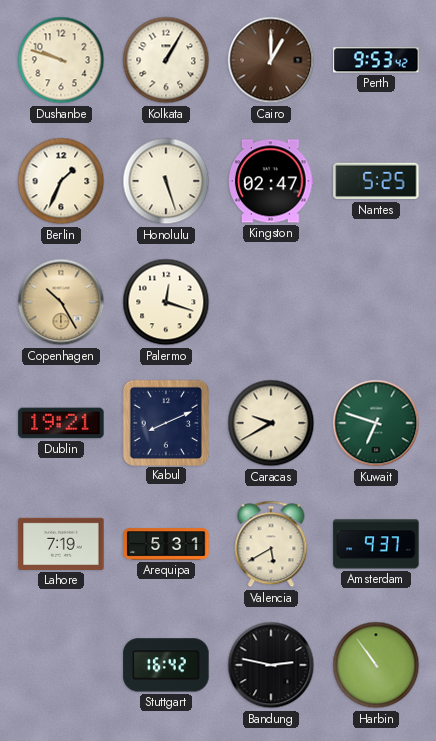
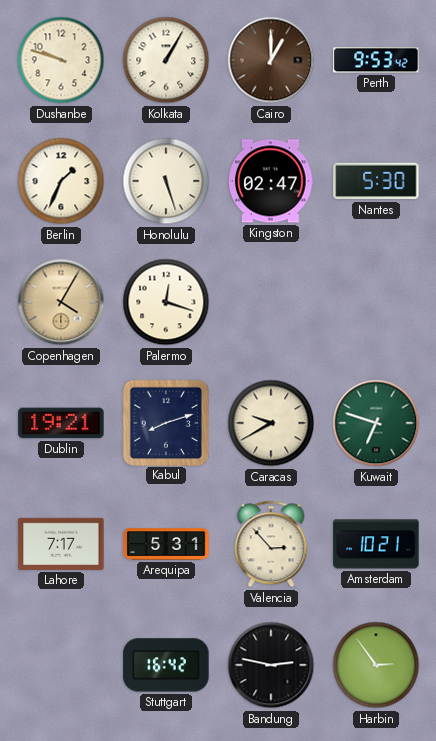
Nantes: 5:25 -> 5:30 (376, 181)
Copenhagen: 10:25 -> 4:05 (61, 302)
Kabul: 8:11 -> 8:12 (165, 422)
Lahore: 7:19 -> 7:17 (61, 544)
Valencia: 5:40 -> 2:53 (271, 544)
Amsterdam: 9:37 -> 10:21 (376, 544)
Harbin: 10:54 -> 2:54 (376, 665)
